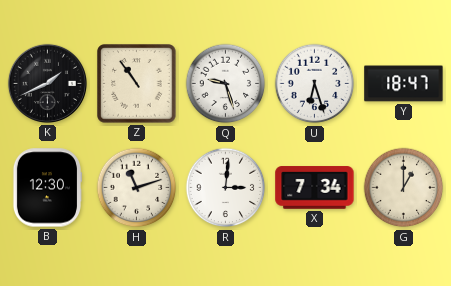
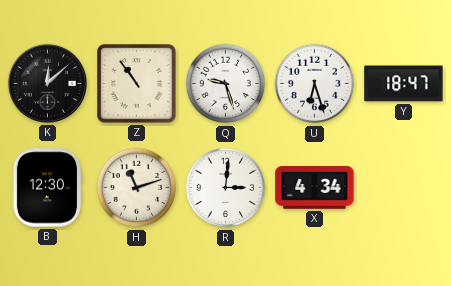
K: 1:41 -> 12:08 (47, 83)
X: 7:34 -> 4:34 (315, 188)
G: 1:00 -> none (404, 188)
